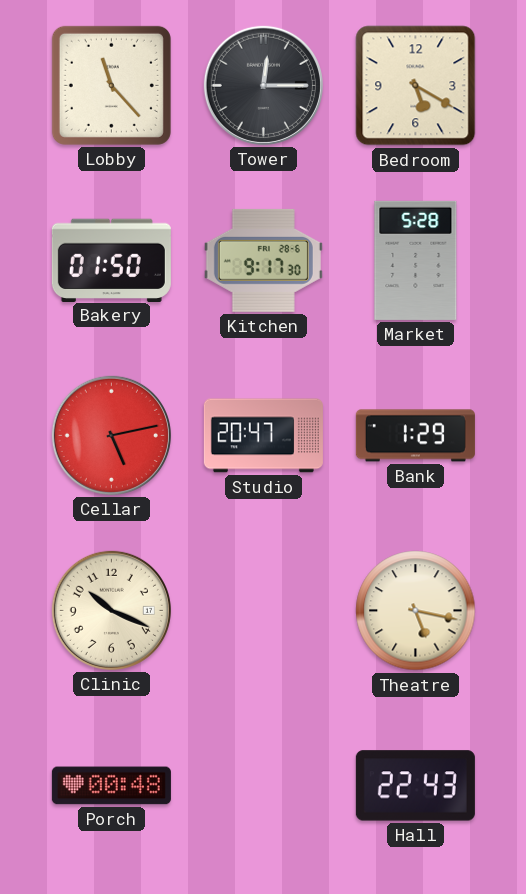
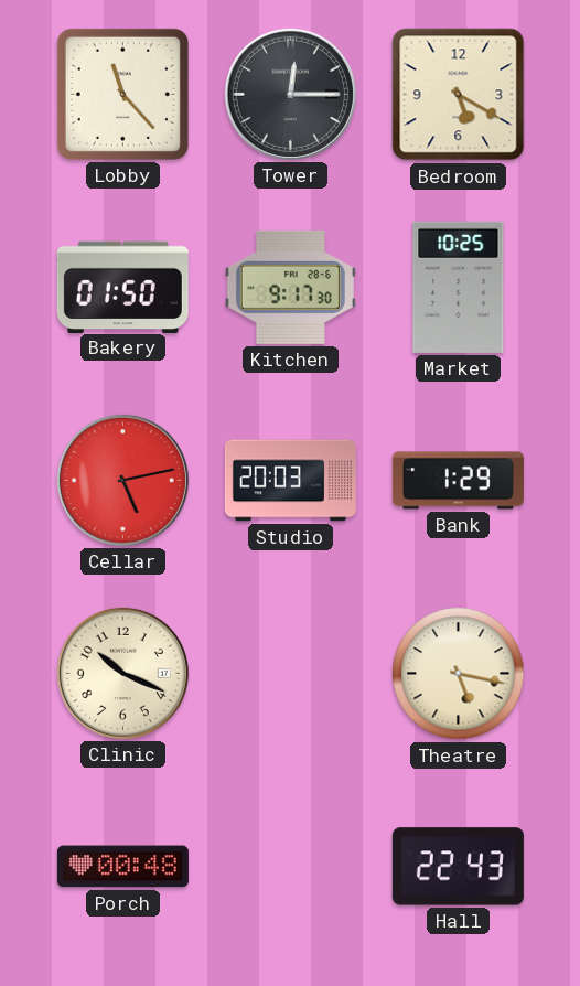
Market: 5:28 -> 10:25 (459, 287)
Studio: 20:47 -> 20:03 (290, 481)
